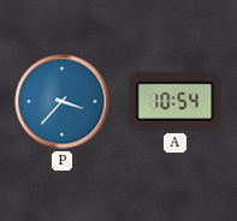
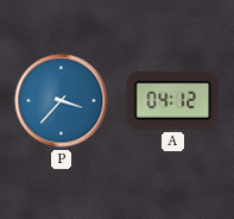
A: 10:54 -> 04:12 (173, 100)
